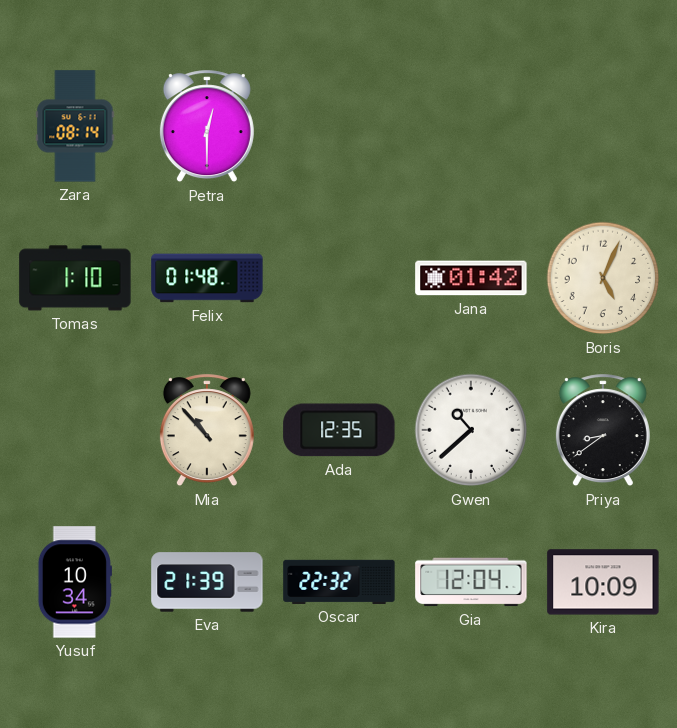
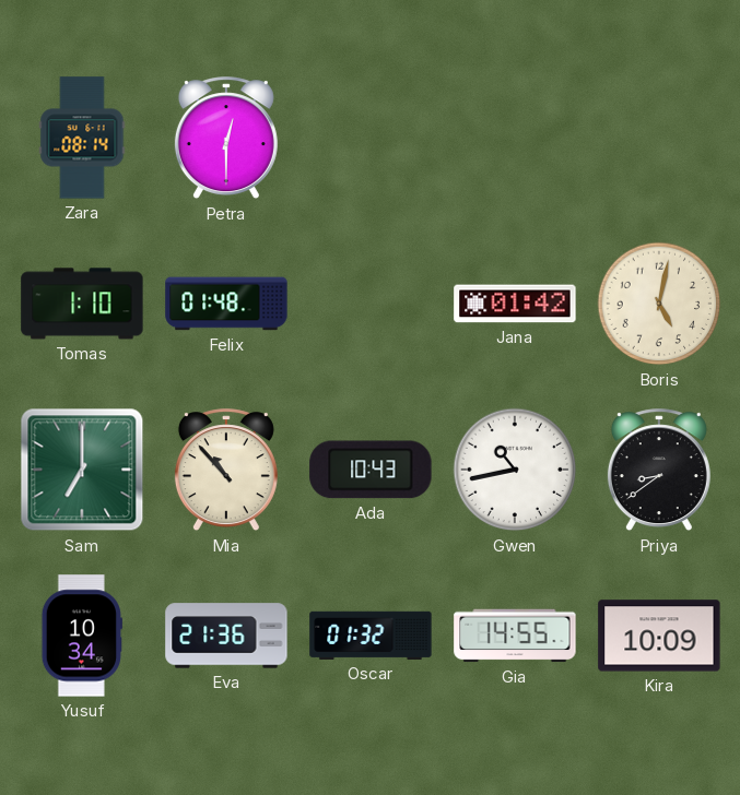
Boris: 5:04 -> 5:02 (659, 304)
Sam: none -> 7:00 (82, 470)
Ada: 12:35 -> 10:43 (371, 470)
Gwen: 10:38 -> 10:43 (515, 470)
Eva: 21:39 -> 21:36 (226, 636)
Oscar: 22:32 -> 01:32 (371, 636)
Gia: 12:04 -> 14:55 (515, 636)
